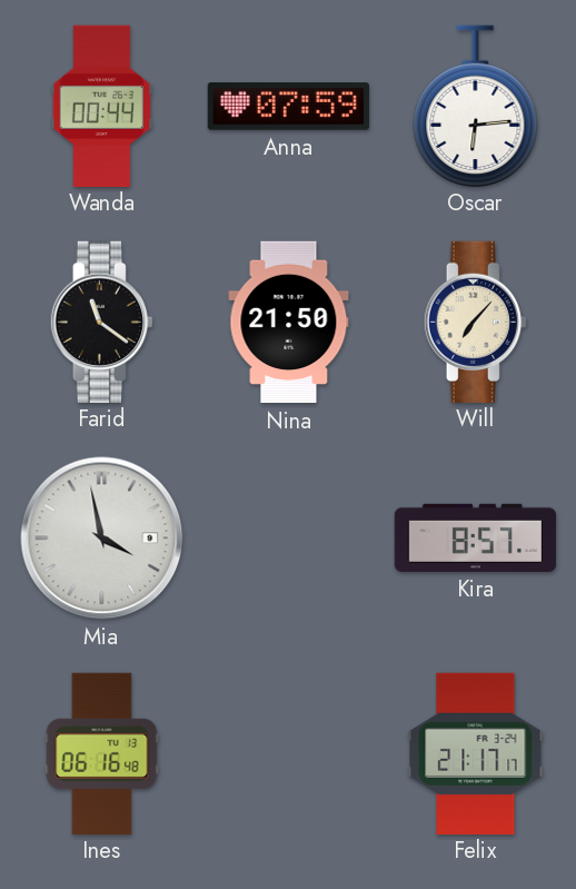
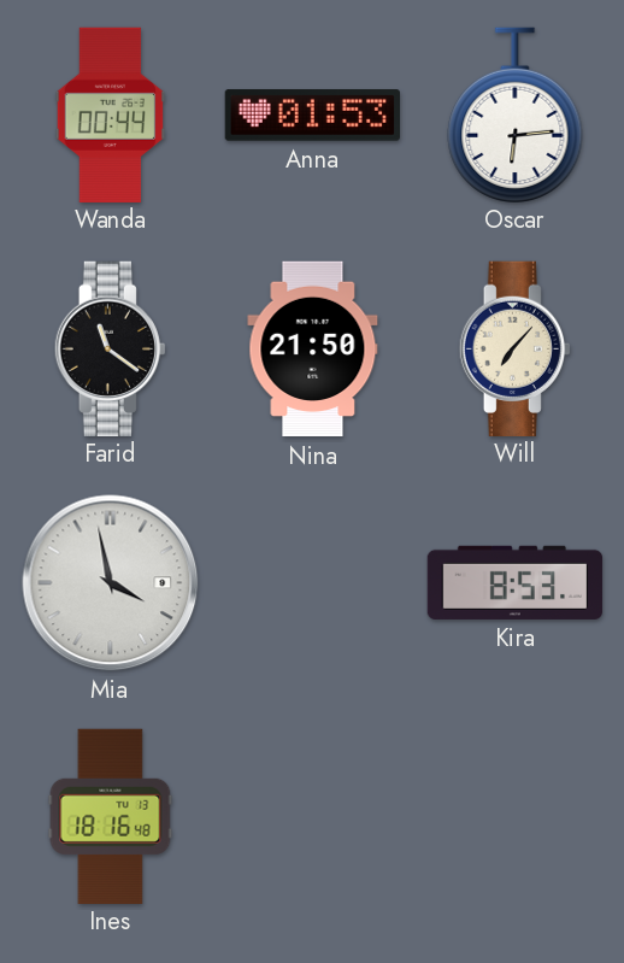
Anna: 07:59 -> 01:53 (312, 116)
Kira: 8:57 -> 8:53 (516, 582)
Ines: 06:16 -> 18:16 (111, 816)
Felix: 21:17 -> none (476, 753)
